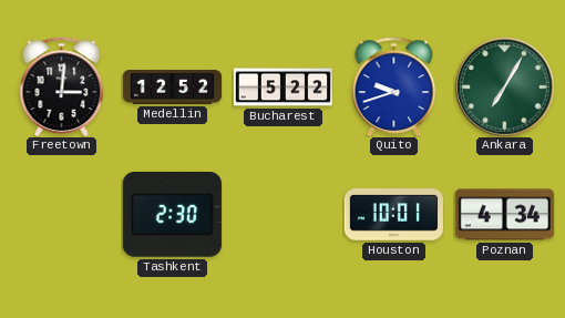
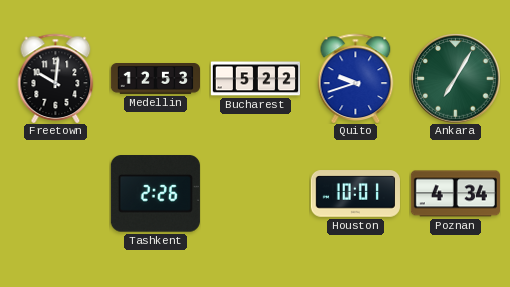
Freetown: 3:01 -> 10:01 (56, 78)
Medellin: 12:52 -> 12:53 (155, 79)
Tashkent: 2:30 -> 2:26 (155, 194)
